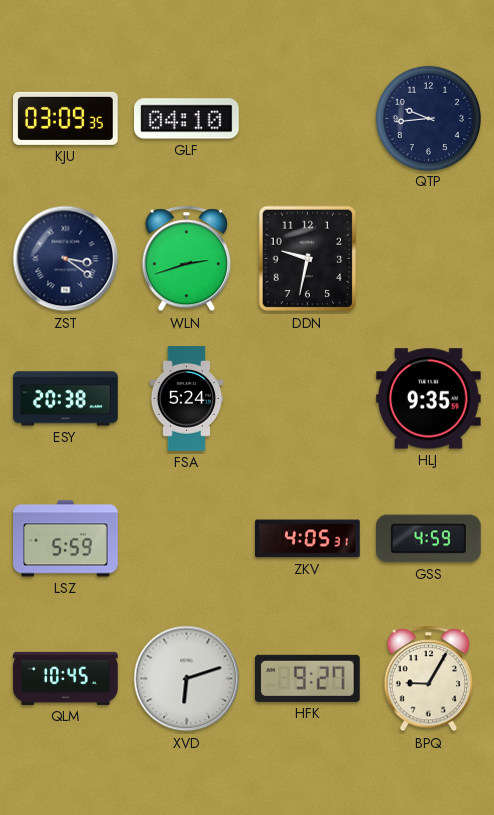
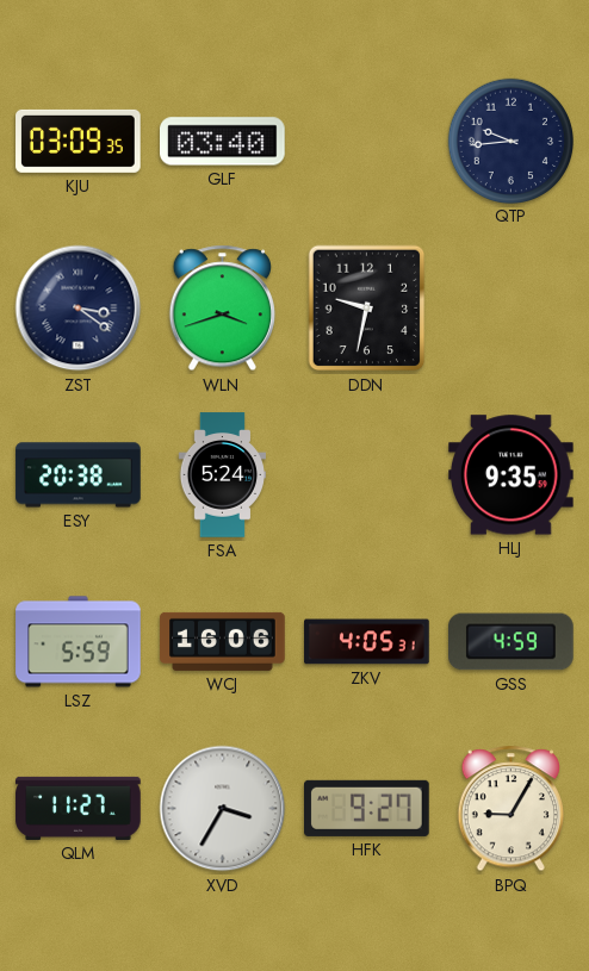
GLF: 04:10 -> 03:40 (223, 142)
WLN: 2:42 -> 3:42 (222, 309)
WCJ: none -> 16:06 (223, 641)
QLM: 10:45 -> 11:27 (79, 808)
XVD: 6:12 -> 3:35 (223, 809)
